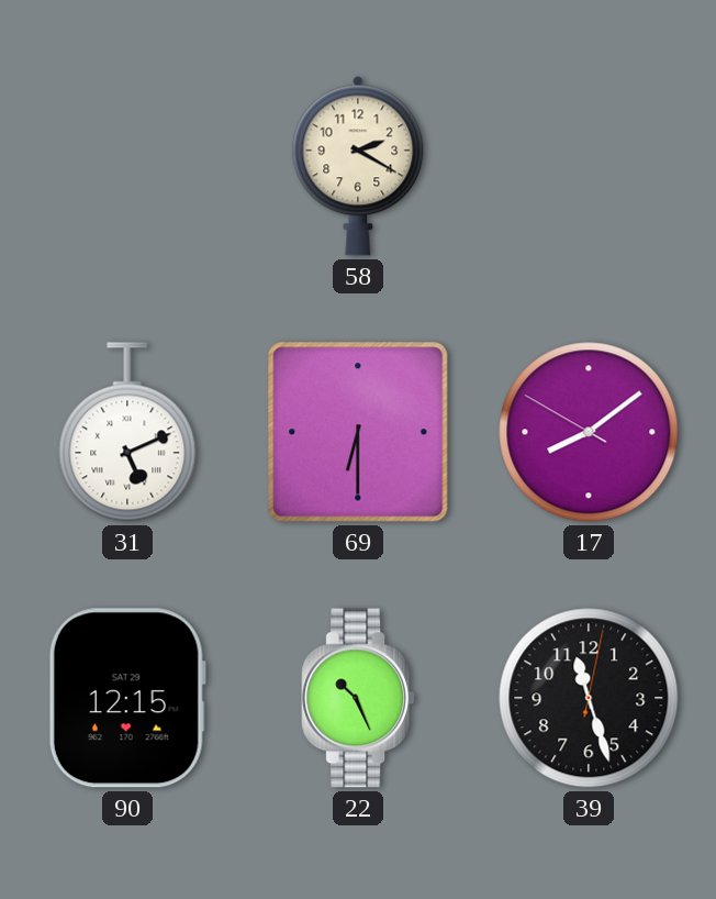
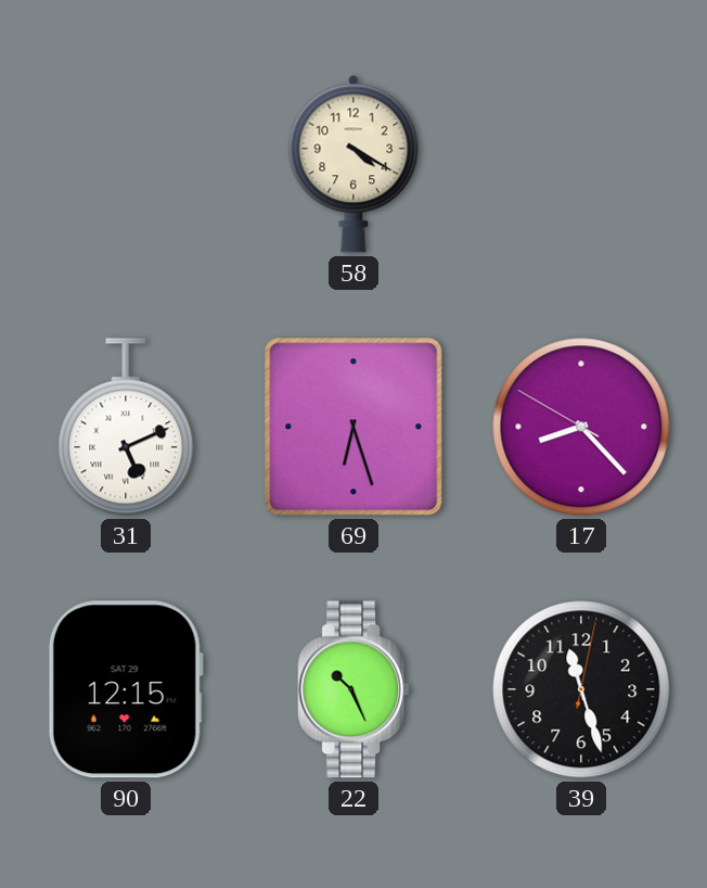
58: 2:20 -> 4:20 (353, 164)
69: 6:30 -> 6:27 (353, 427)
17: 8:08 -> 8:22 (581, 427)
